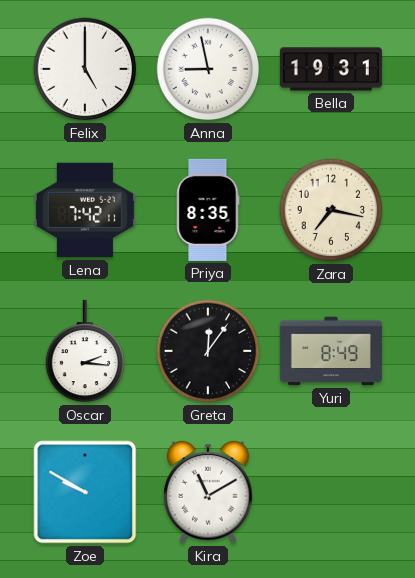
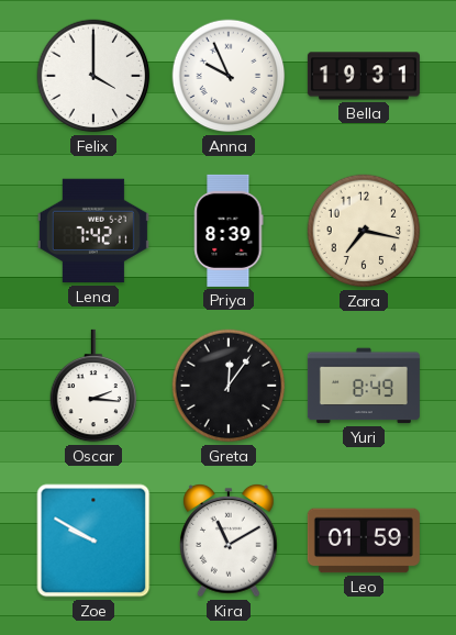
Felix: 5:00 -> 4:00 (93, 76)
Anna: 8:58 -> 9:56 (229, 76)
Priya: 8:35 -> 8:39 (229, 231)
Leo: none -> 01:59 (364, 541)
